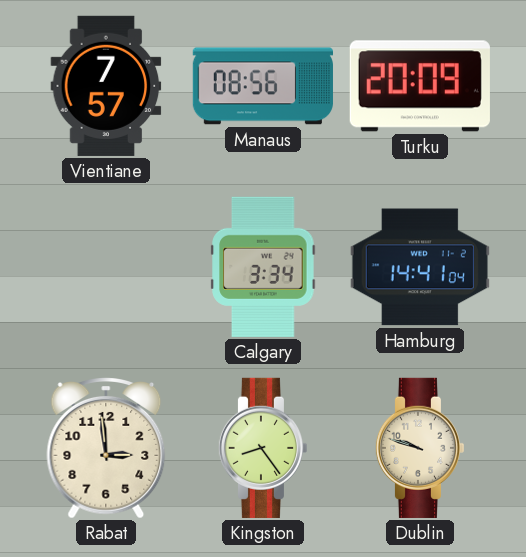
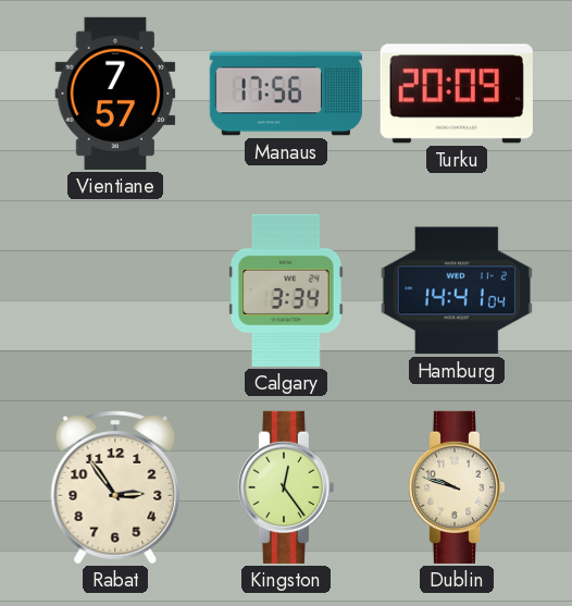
Manaus: 08:56 -> 17:56 (286, 94)
Rabat: 2:59 -> 2:54 (115, 488)
Kingston: 8:24 -> 12:24 (285, 487)
